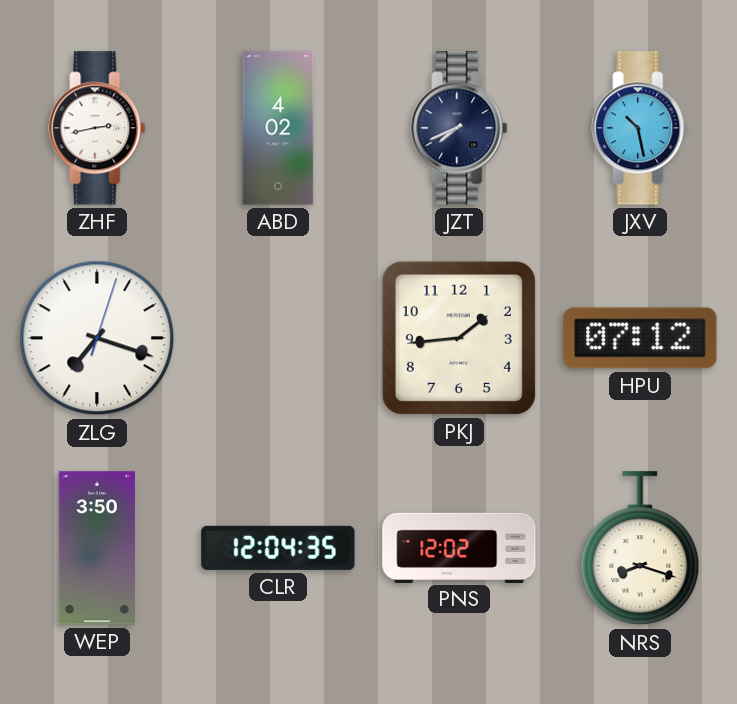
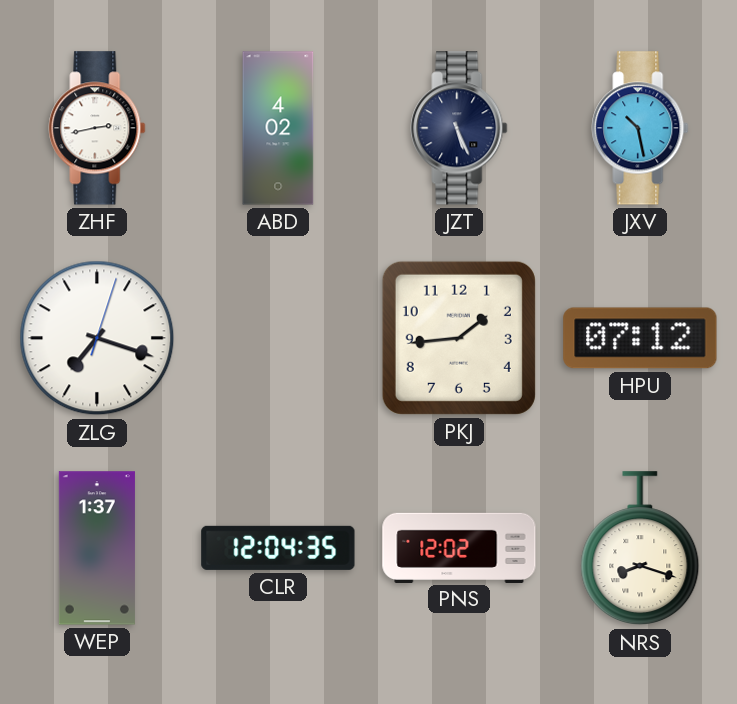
JZT: 7:41 -> 5:26 (459, 128)
WEP: 3:50 -> 1:37 (97, 548)
